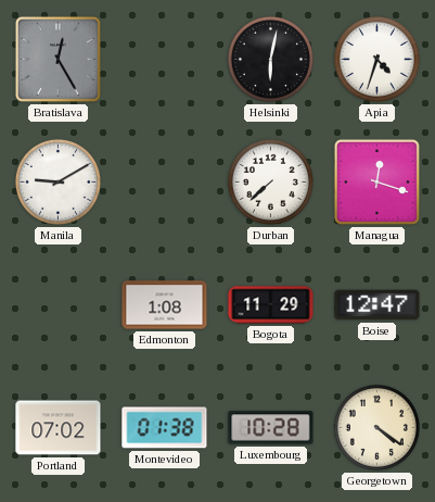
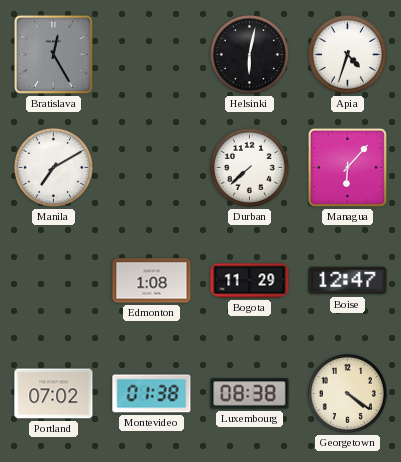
Manila: 9:10 -> 7:10 (53, 167)
Managua: 12:18 -> 6:07 (347, 167)
Luxembourg: 10:28 -> 08:38 (250, 394)
